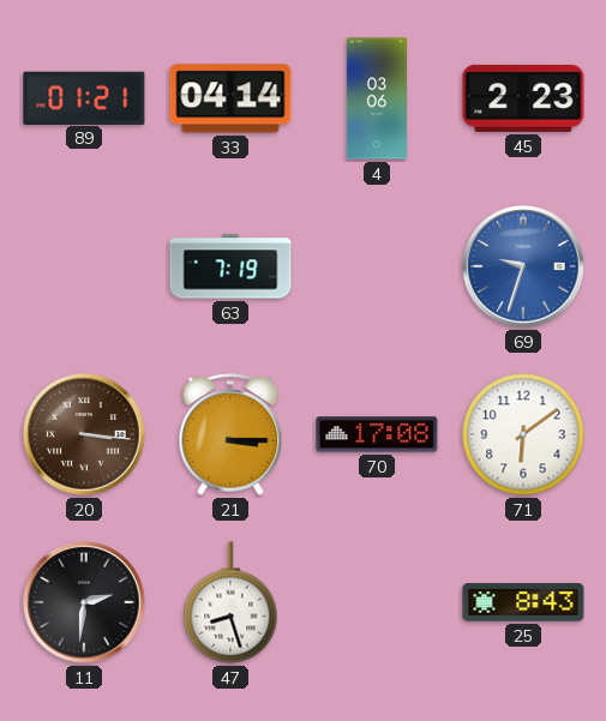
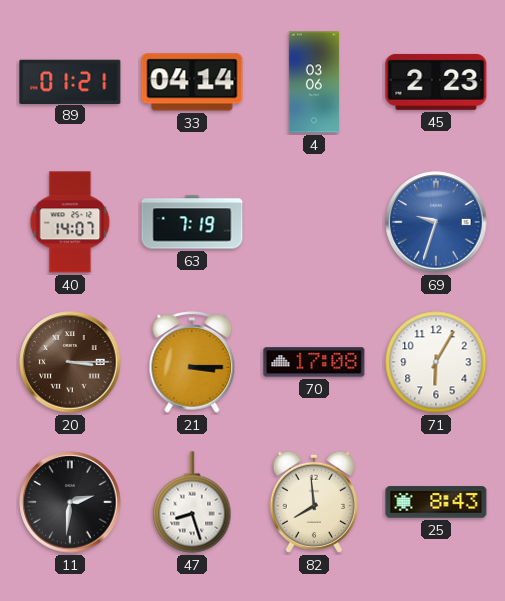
40: none -> 14:07 (70, 222)
20: 3:16 -> 3:15 (70, 362)
71: 6:09 -> 6:05 (436, 362)
82: none -> 7:59 (314, 502)
